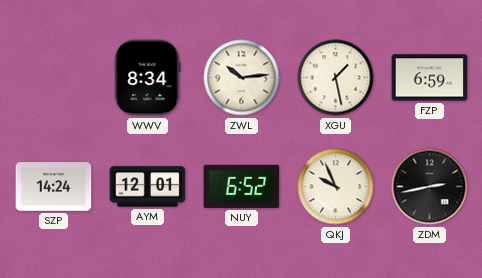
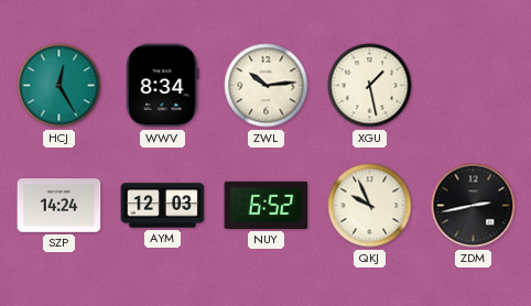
HCJ: none -> 12:25 (59, 86)
FZP: 6:59 -> none (430, 78)
AYM: 12:01 -> 12:03 (163, 206)
